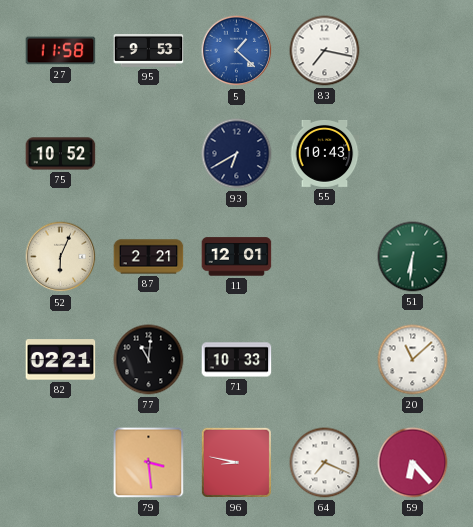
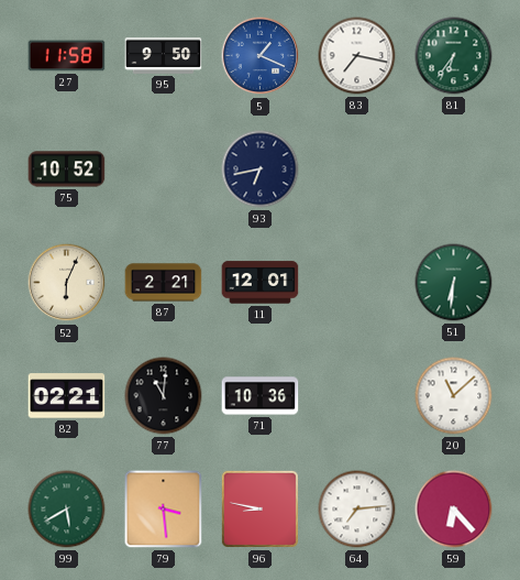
95: 9:53 -> 9:50 (164, 56)
5: 1:22 -> 1:19 (261, 56)
81: none -> 6:36 (454, 56)
93: 6:40 -> 6:43 (261, 169)
55: 10:43 -> none (325, 153)
71: 10:33 -> 10:36 (261, 396)
99: none -> 5:40 (67, 510)
64: 7:19 -> 7:14 (357, 510)
